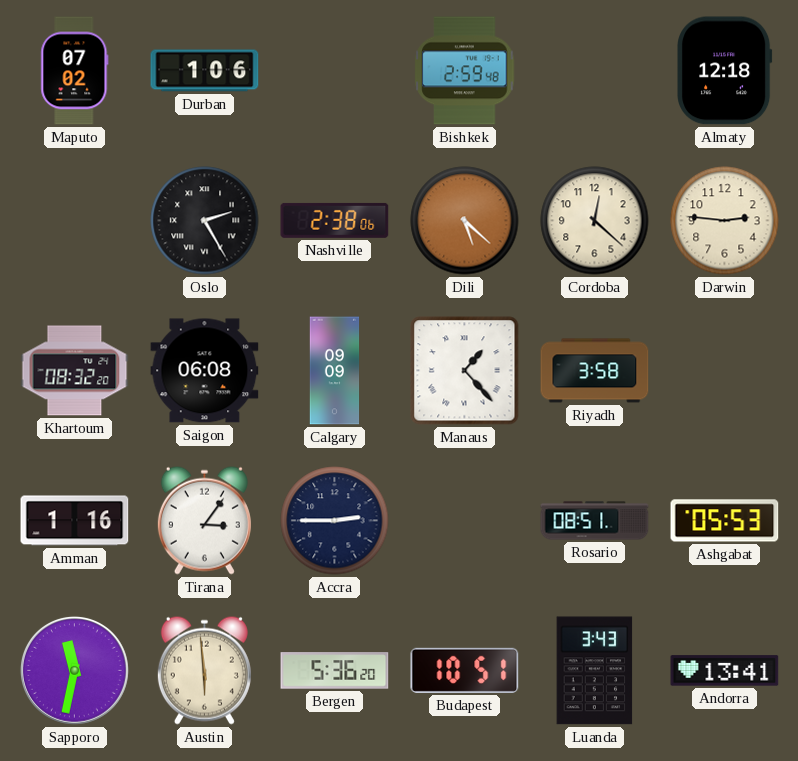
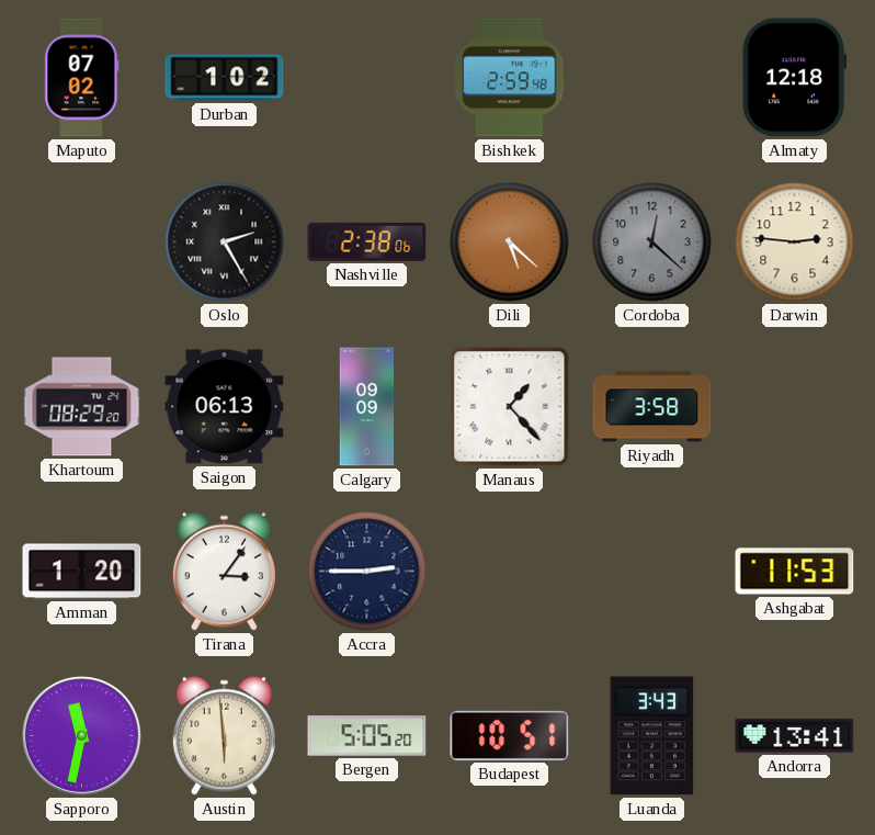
Durban: 1:06 -> 1:02 (225, 78)
Cordoba dial: cream -> grey (652, 242)
Khartoum: 08:32 -> 08:29 (82, 407)
Saigon: 06:08 -> 06:13 (225, 407)
Amman: 1:16 -> 1:20 (82, 572)
Rosario: 08:51 -> none (595, 521)
Ashgabat: 05:53 -> 11:53 (795, 572)
Bergen: 5:36 -> 5:05 (367, 736)
